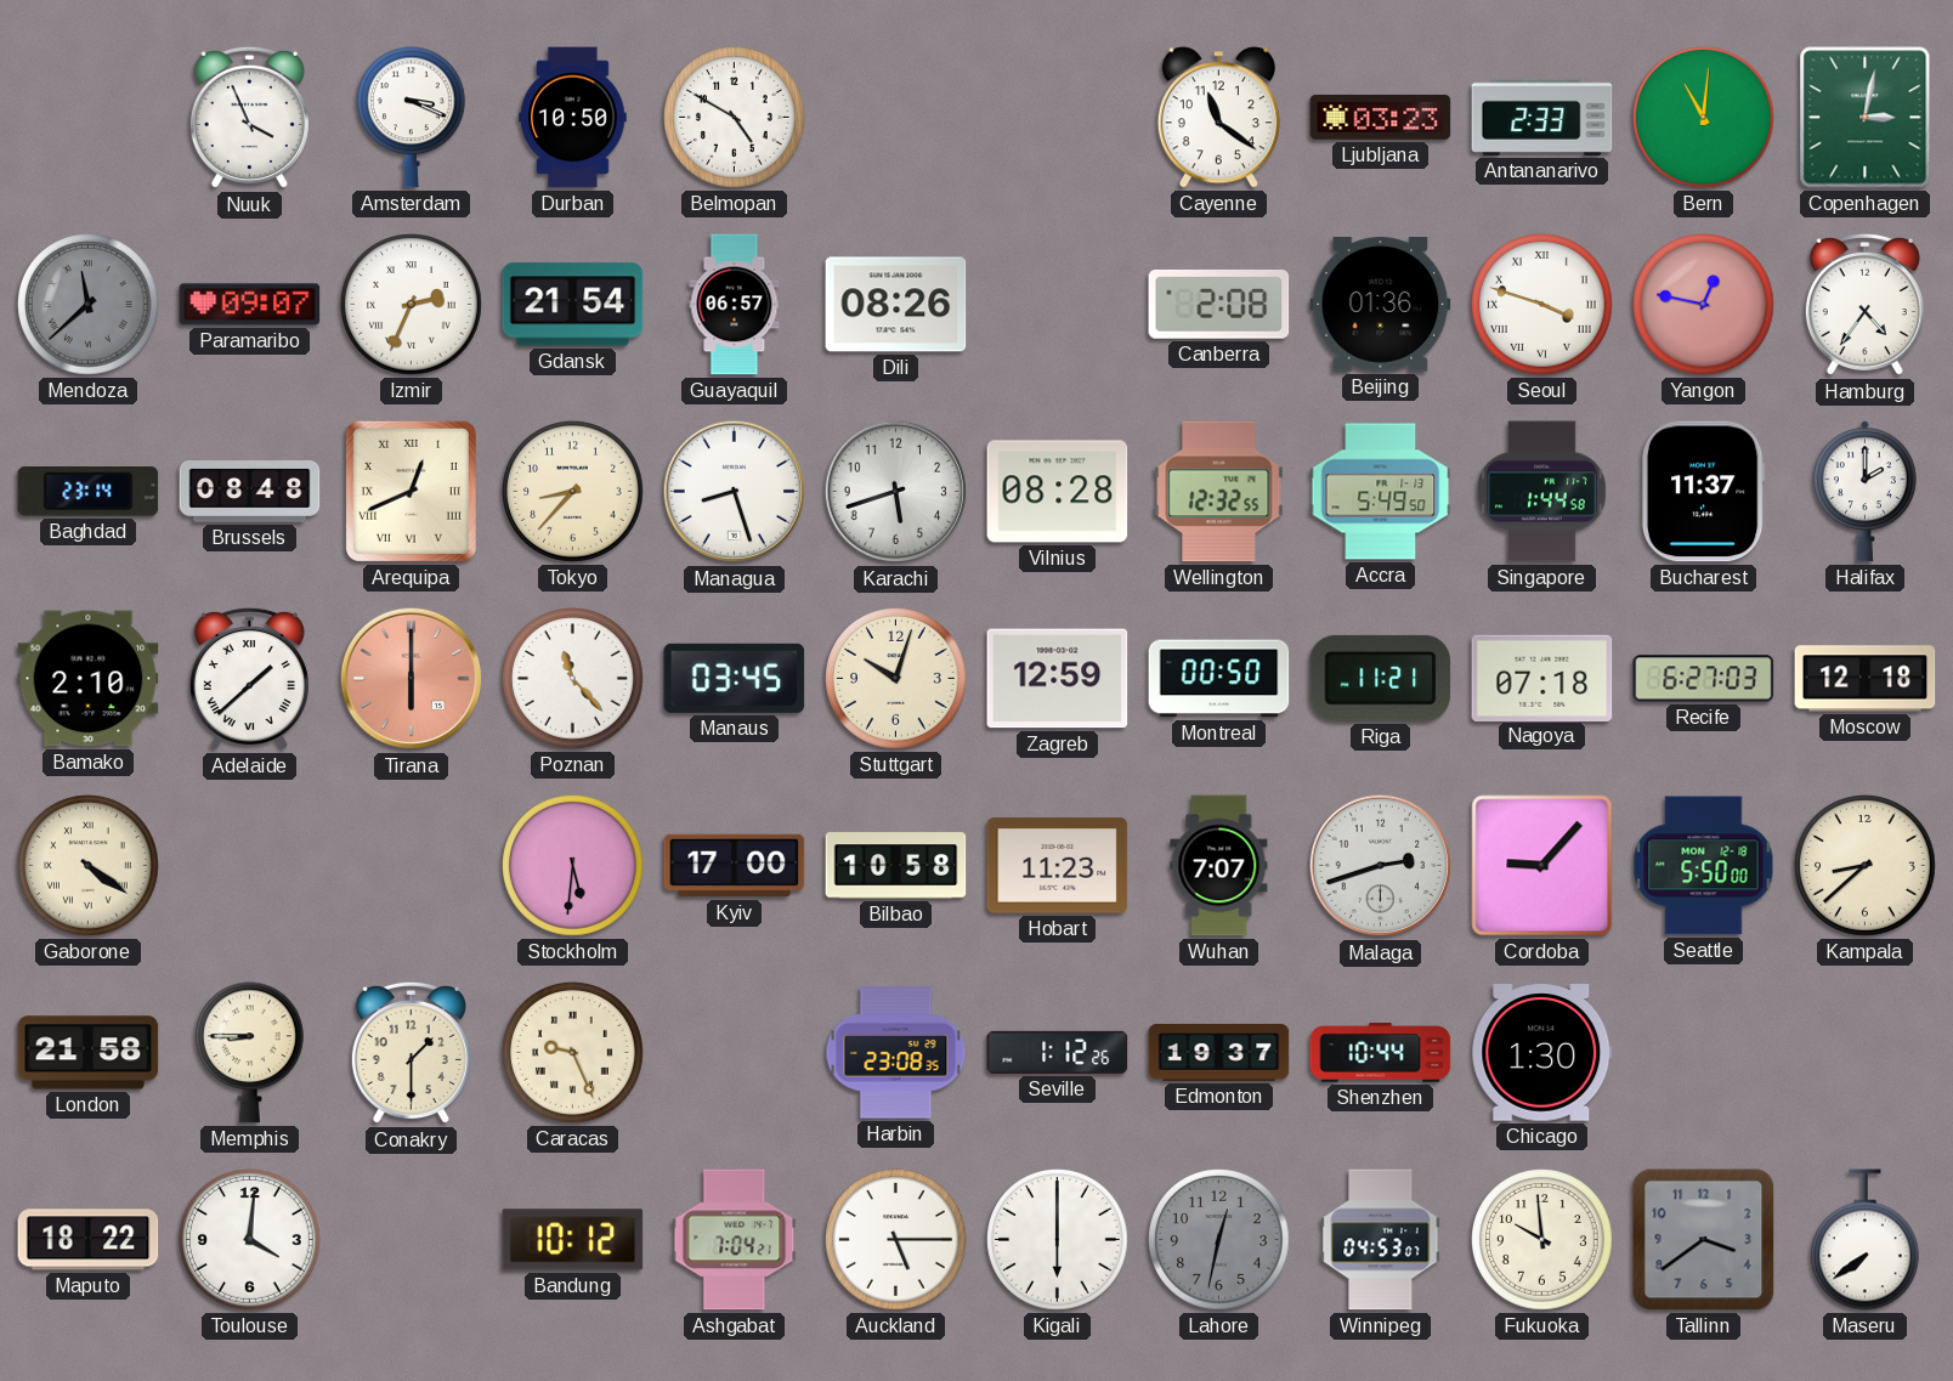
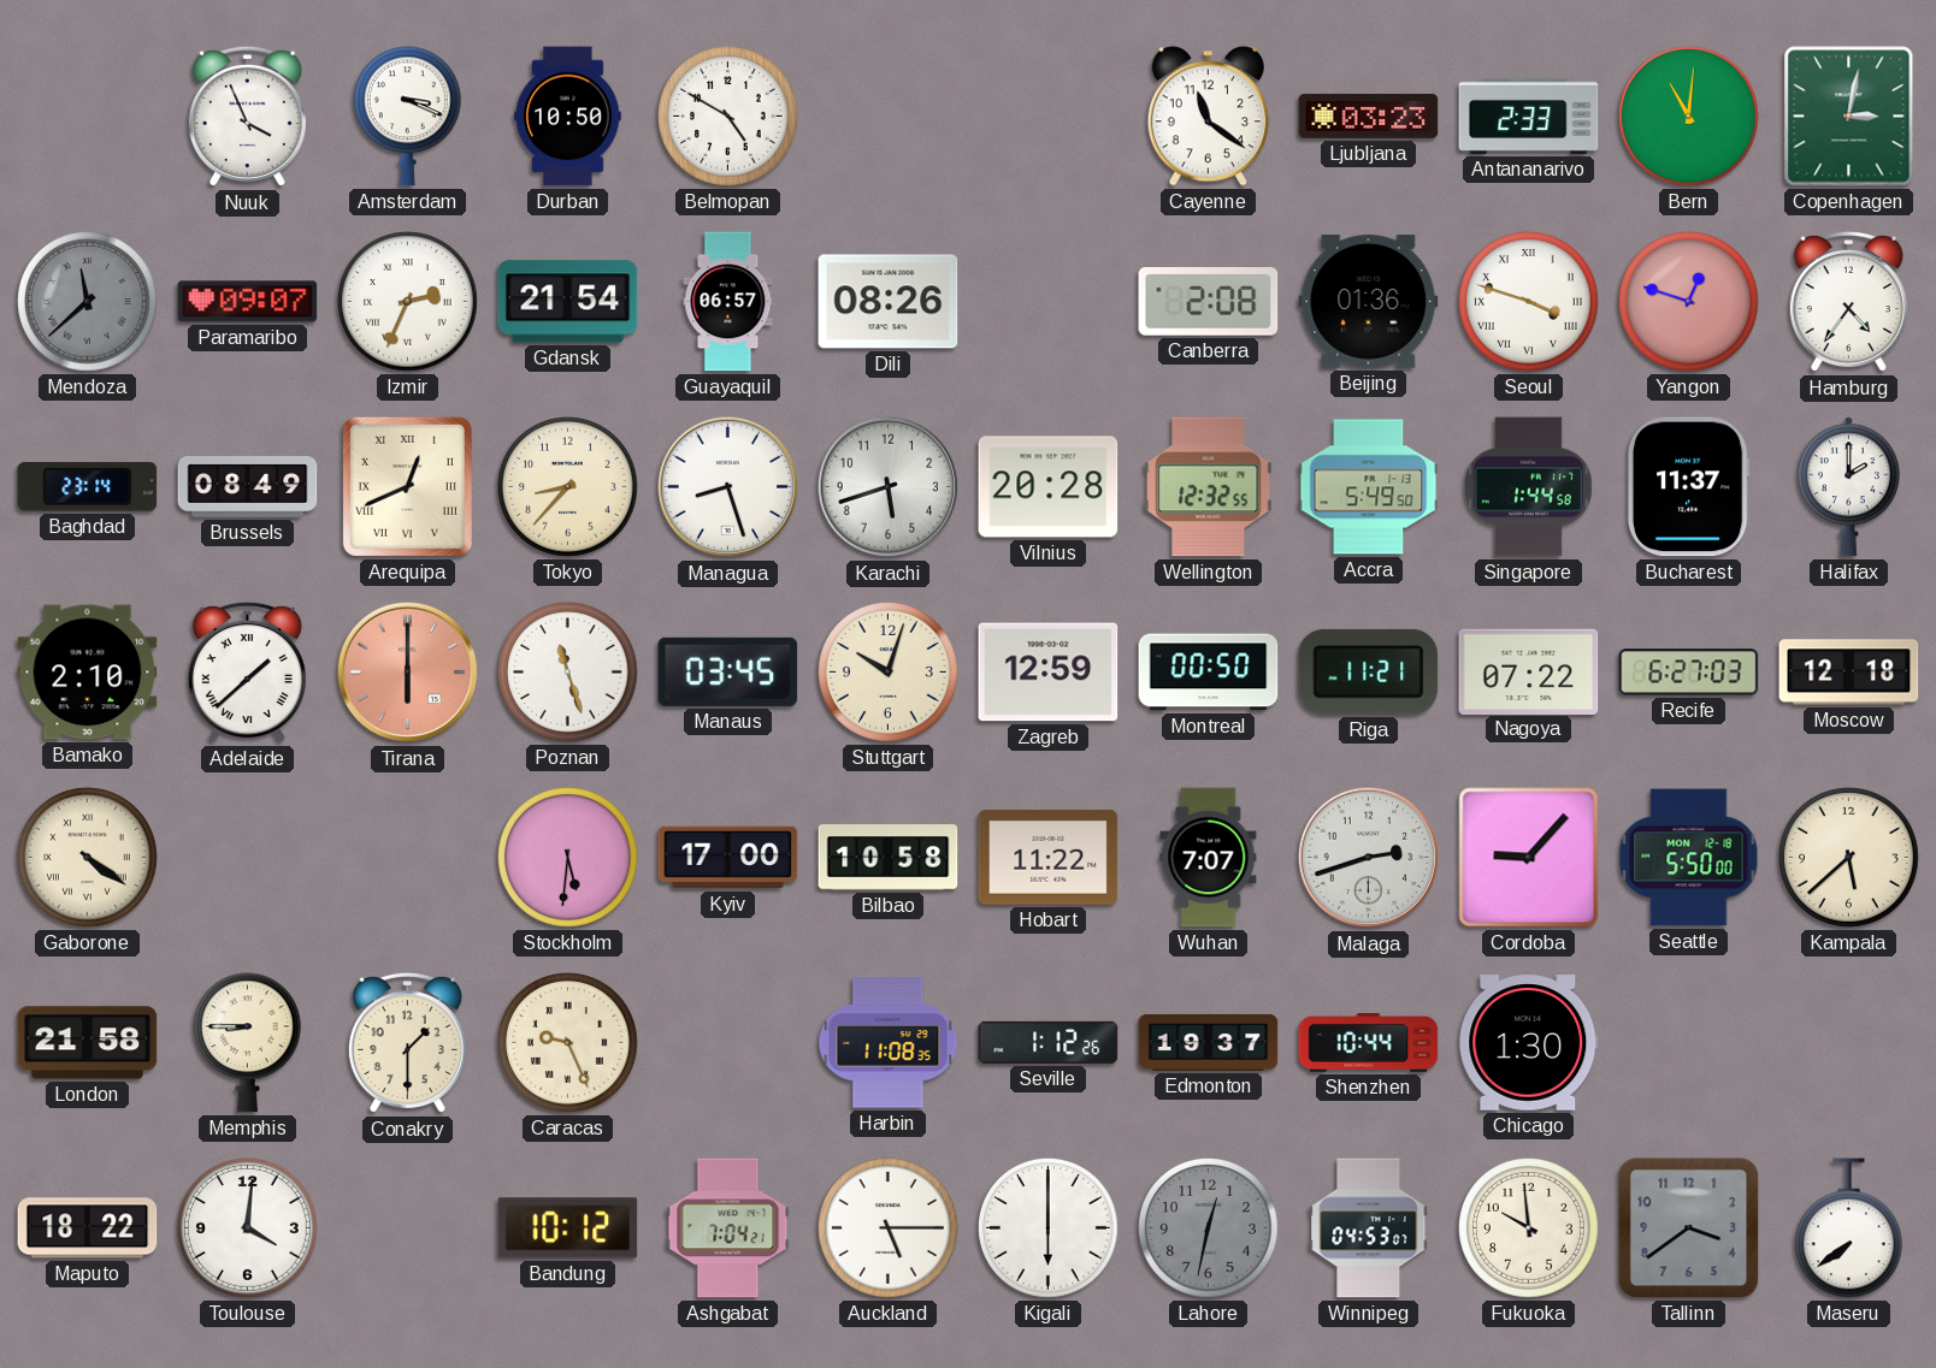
Yangon: 12:47 -> 12:48 (1689, 302)
Brussels: 08:48 -> 08:49 (248, 487)
Vilnius: 08:28 -> 20:28 (1049, 487)
Poznan: 11:23 -> 11:27 (568, 673)
Nagoya: 07:18 -> 07:22 (1529, 671)
Hobart: 11:23 -> 11:22 (1049, 858)
Kampala: 8:38 -> 5:38 (1849, 858)
Harbin: 23:08 -> 11:08 (889, 1043)
